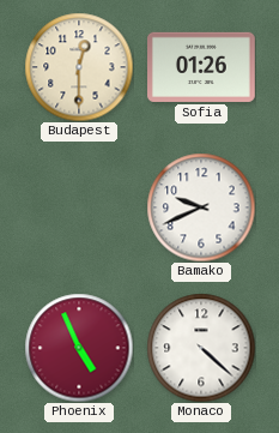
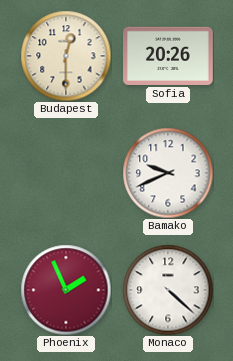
Sofia: 01:26 -> 20:26 (169, 56)
Phoenix: 4:56 -> 1:56 (66, 290)
